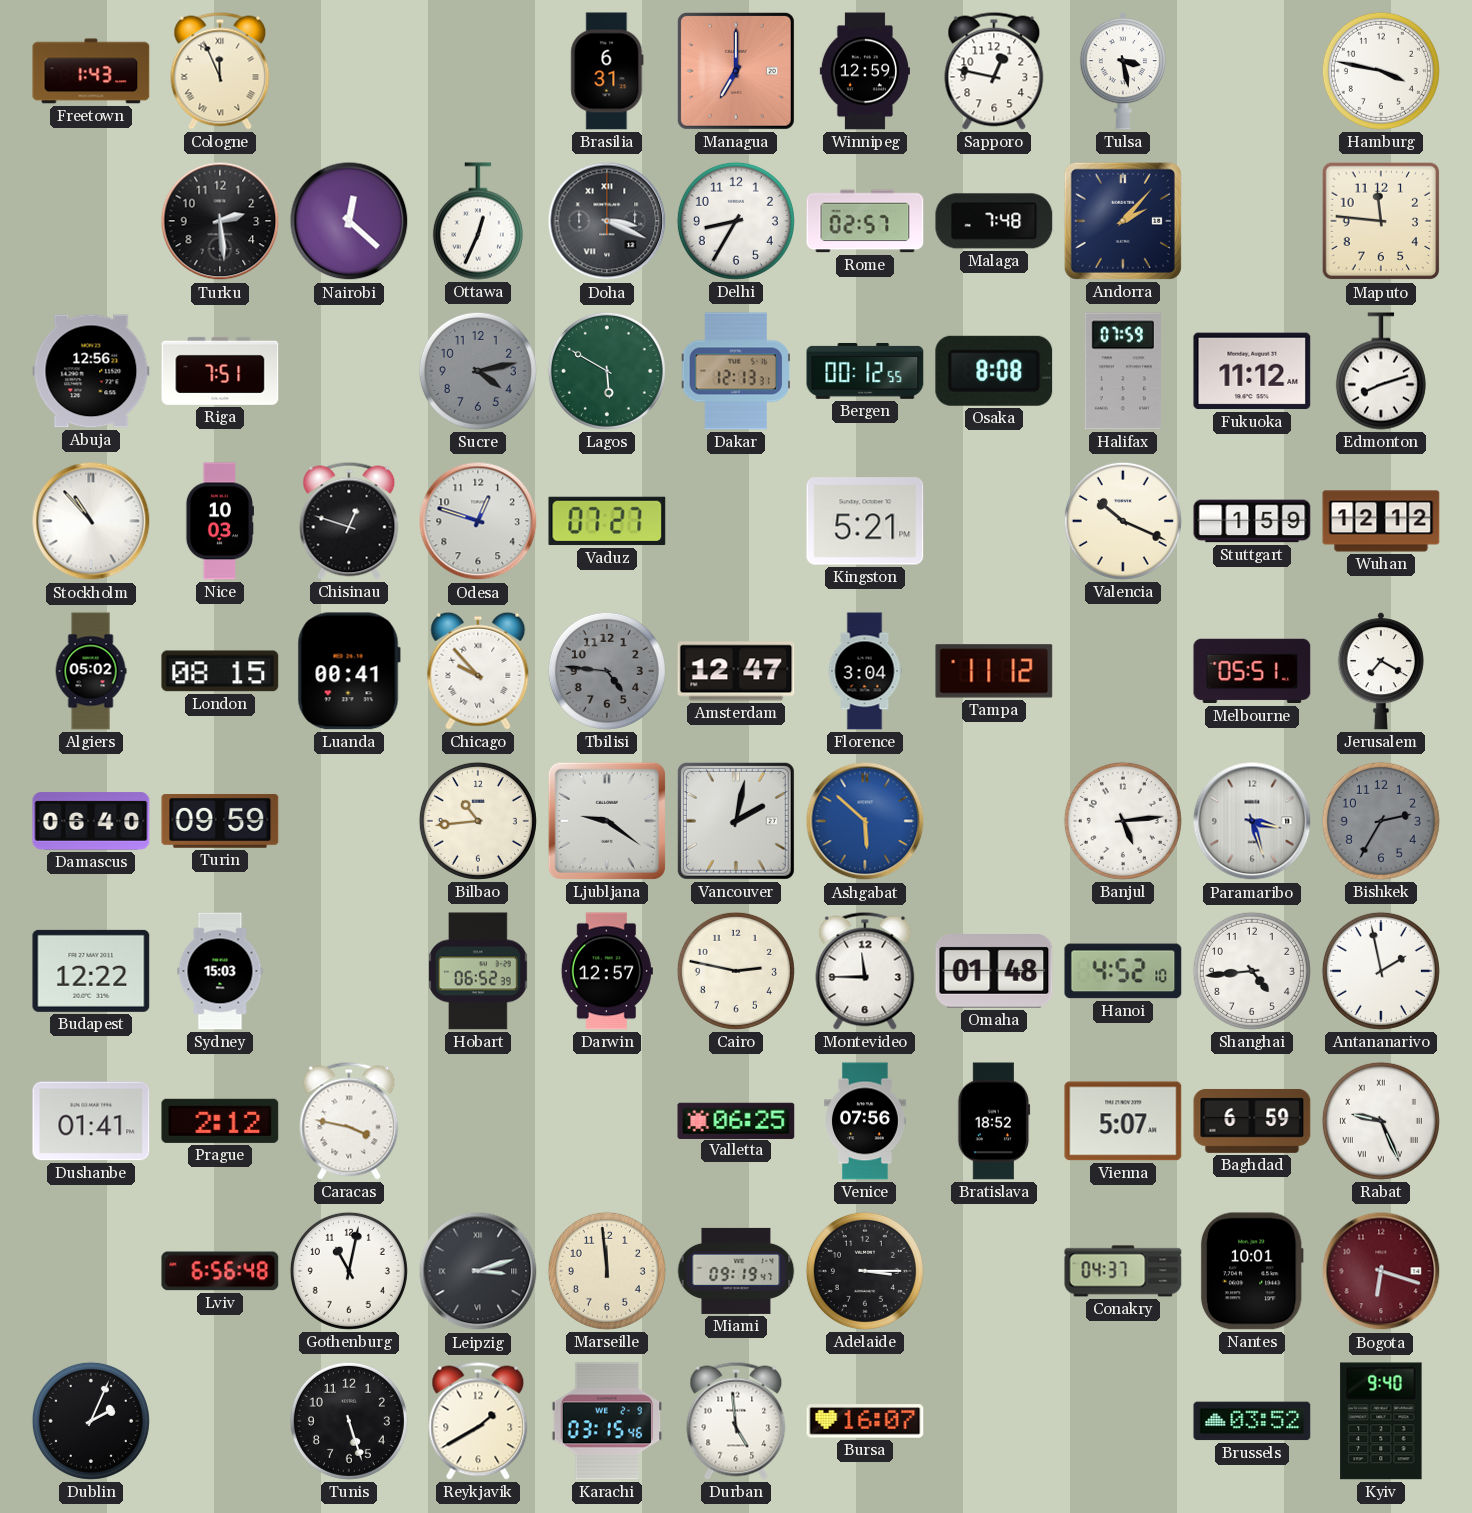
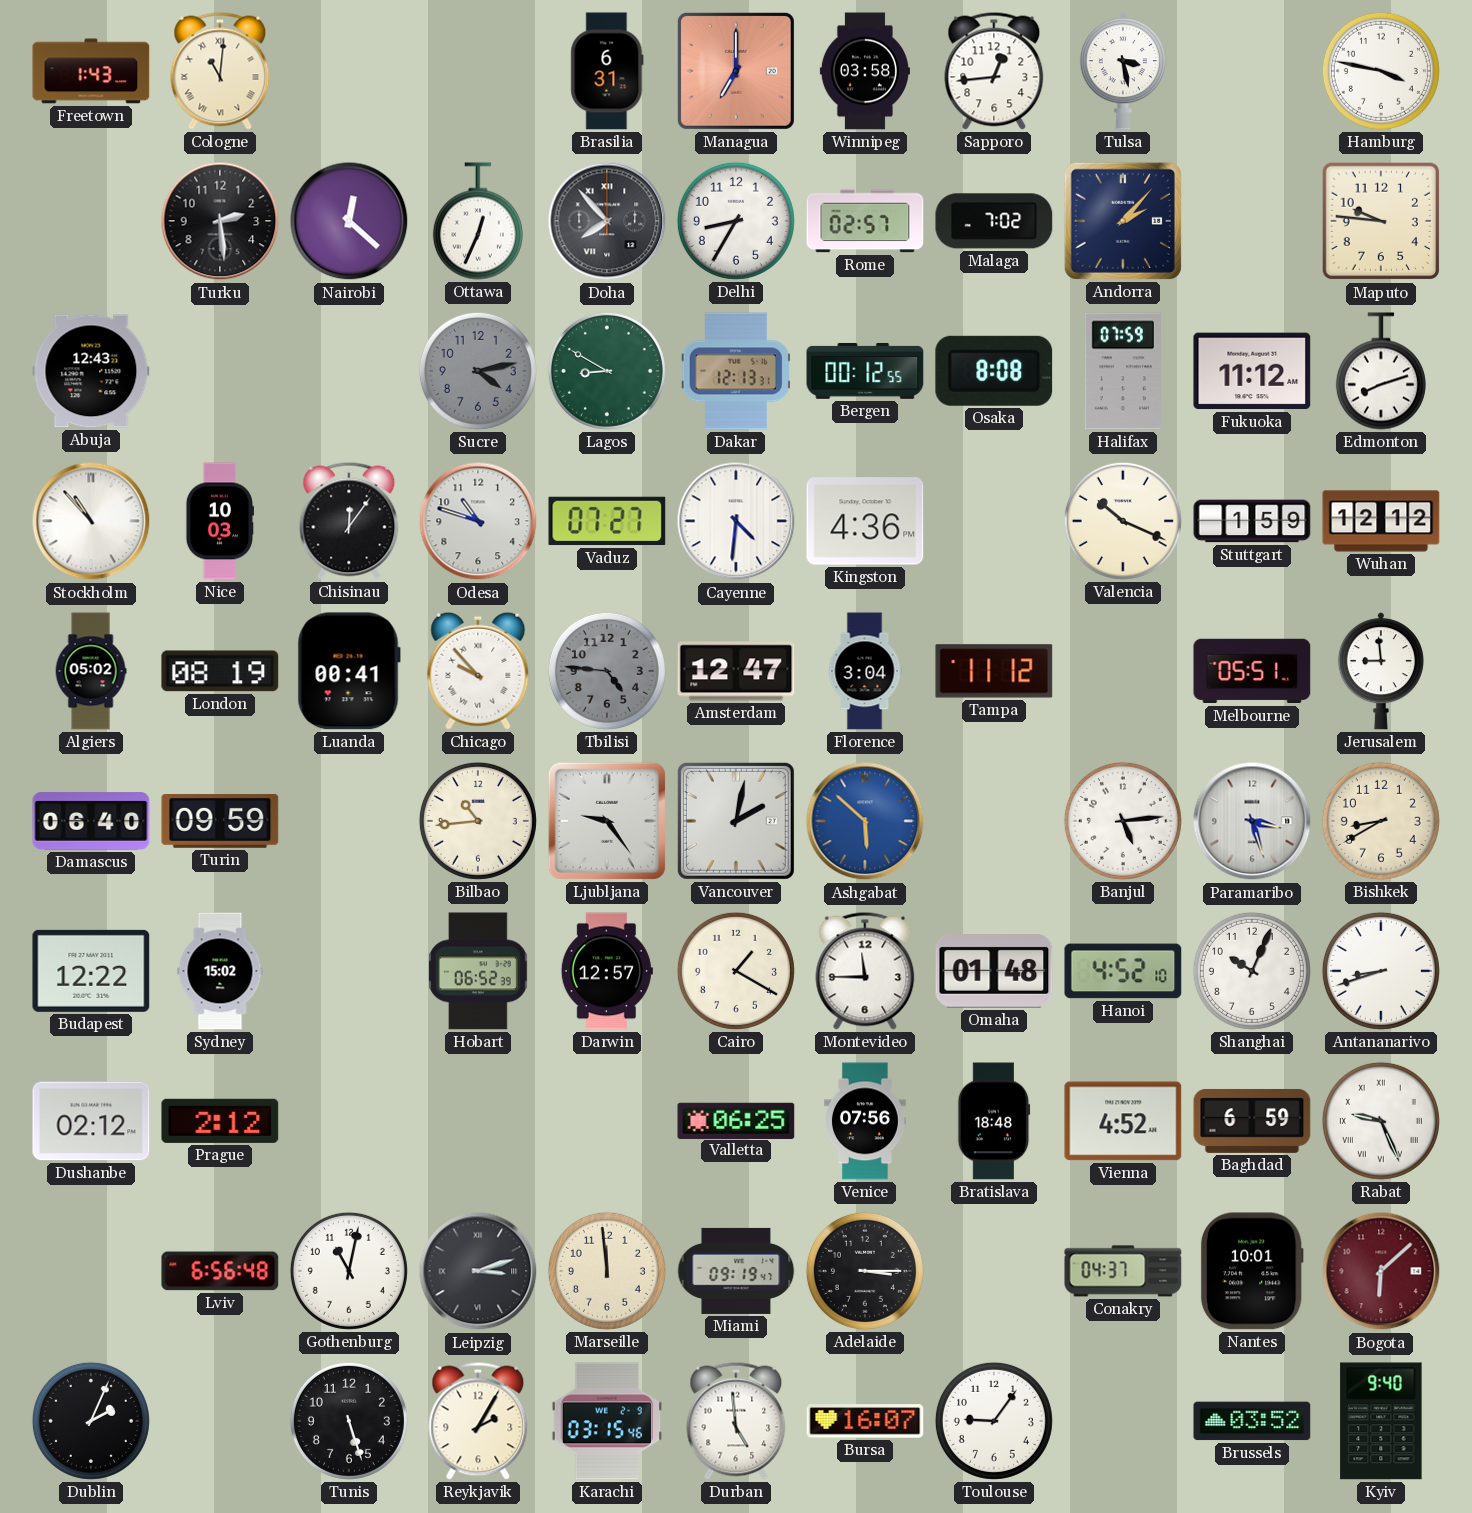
Cologne: 11:56 -> 11:01 (220, 71)
Winnipeg: 12:59 -> 03:58 (865, 71)
Sapporo: 12:47 -> 12:44 (994, 71)
Doha: 3:19 -> 7:53 (607, 221)
Malaga: 7:48 -> 7:02 (994, 221)
Maputo: 11:46 -> 9:46 (1381, 221)
Abuja: 12:56 -> 12:43 (91, 371)
Riga: 7:51 -> none (220, 371)
Lagos: 5:50 -> 8:50 (607, 371)
Chisinau: 12:48 -> 12:06 (349, 521)
Odesa: 12:48 -> 10:48 (478, 521)
Cayenne: none -> 4:31 (736, 521)
Kingston: 5:21 -> 4:36 (865, 521)
London: 08:15 -> 08:19 (220, 671)
Jerusalem: 7:20 -> 8:59 (1381, 671)
Ljubljana: 9:21 -> 9:24 (607, 821)
Bishkek: 2:35 -> 8:40 (1381, 821)
Bishkek dial: grey -> cream (1381, 821)
Sydney: 15:03 -> 15:02 (220, 971)
Cairo: 2:47 -> 1:20 (736, 971)
Shanghai: 4:44 -> 10:04 (1252, 971)
Antananarivo: 1:58 -> 8:42 (1381, 971)
Dushanbe: 01:41 -> 02:12 (91, 1121)
Caracas: 3:47 -> none (349, 1121)
Bratislava: 18:52 -> 18:48 (994, 1121)
Vienna: 5:07 -> 4:52 (1123, 1121)
Bogota: 6:18 -> 6:08 (1381, 1271)
Reykjavik: 1:40 -> 2:05 (478, 1421)
Toulouse: none -> 9:06 (994, 1421)
